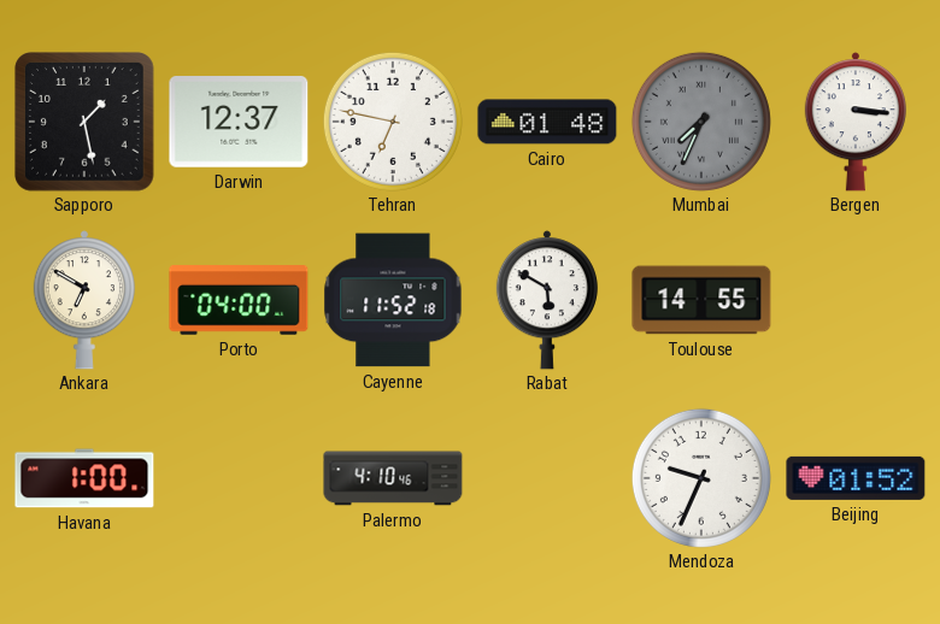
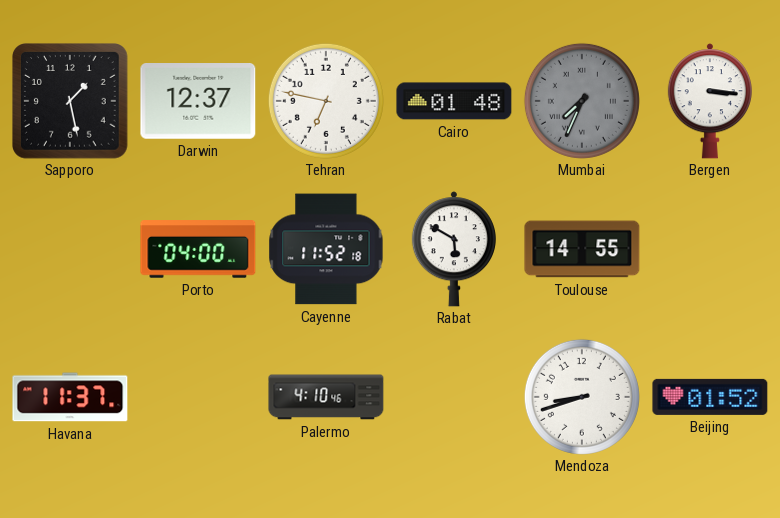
Ankara: 6:50 -> none (84, 300)
Havana: 1:00 -> 11:37 (70, 397)
Mendoza: 9:34 -> 8:42 (582, 397)
